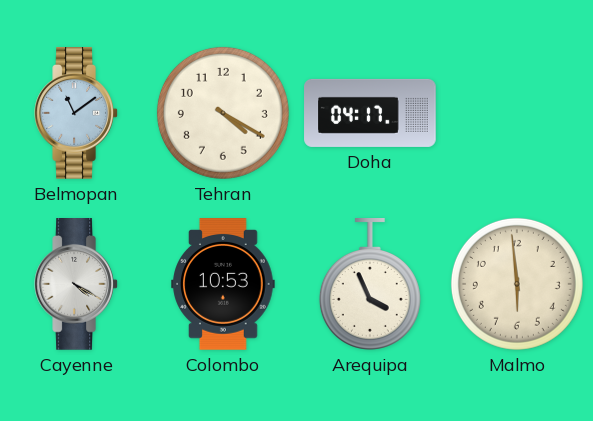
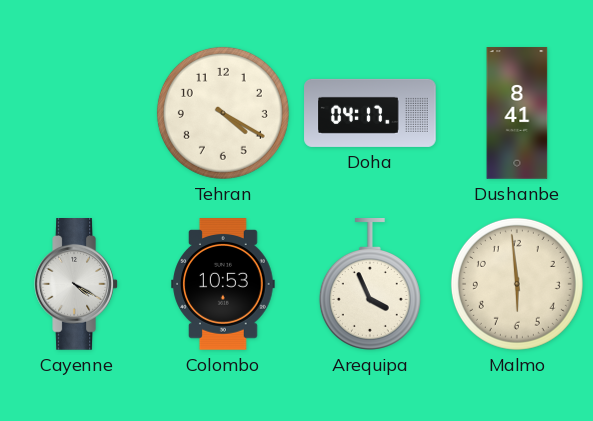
Belmopan: 11:09 -> none (76, 113)
Dushanbe: none -> 8:41 (517, 113)
